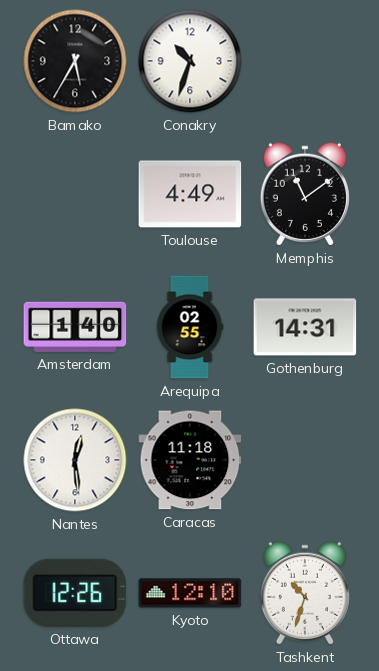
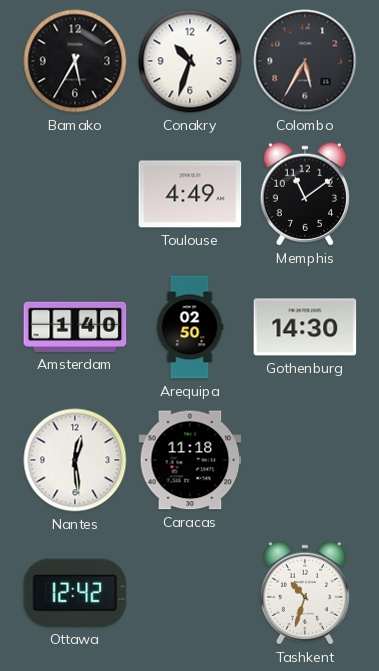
Colombo: none -> 5:35 (305, 61)
Arequipa: 02:55 -> 02:50 (190, 327)
Gothenburg: 14:31 -> 14:30 (305, 327)
Ottawa: 12:26 -> 12:42 (75, 593)
Kyoto: 12:10 -> none (190, 593)
